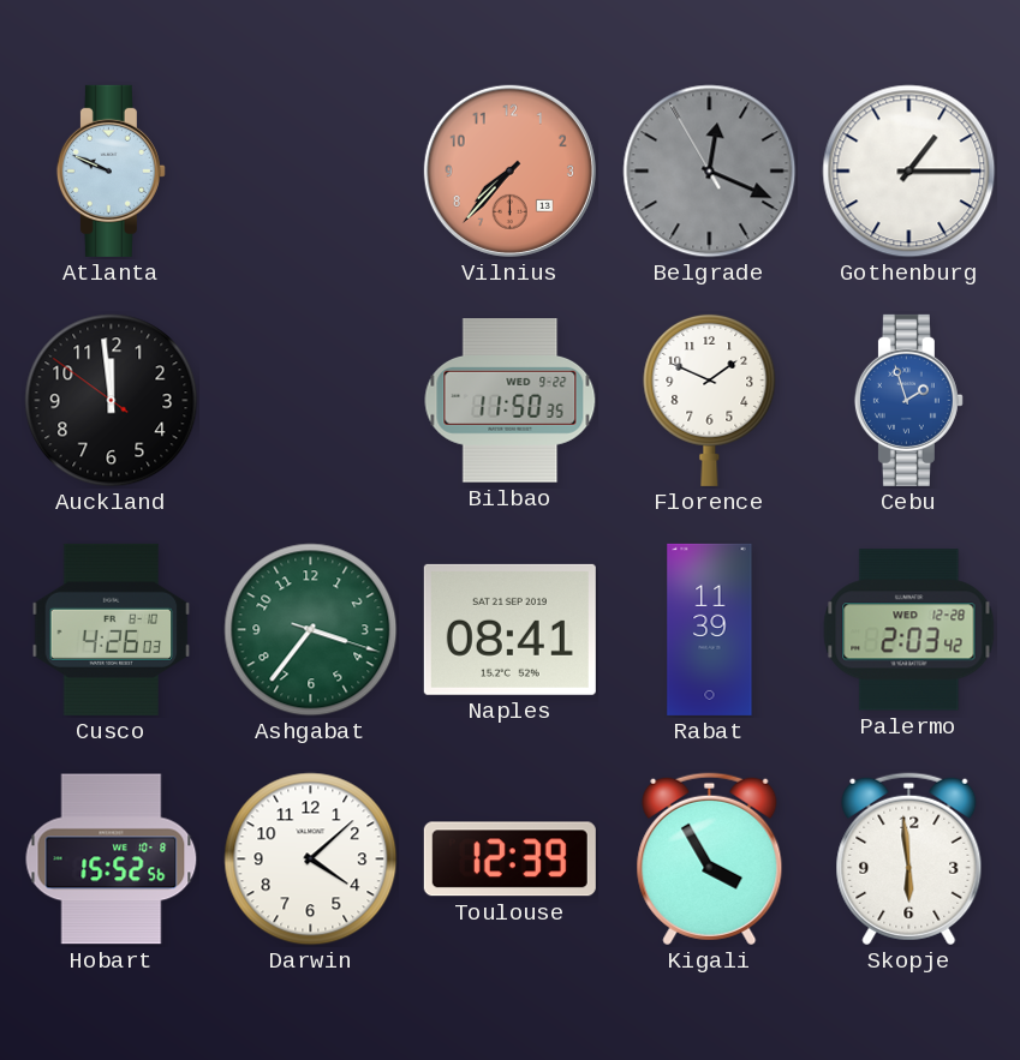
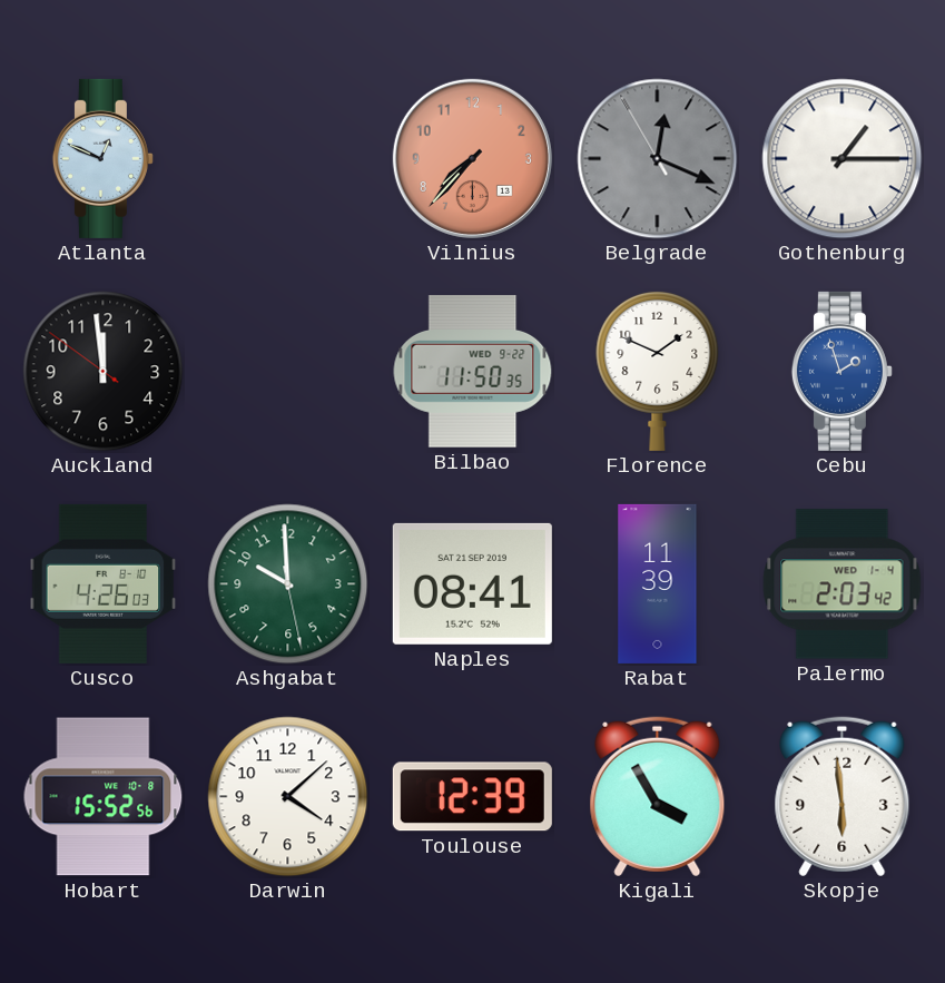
Atlanta: 9:49 -> 12:49 (102, 158)
Ashgabat: 3:36 -> 9:59 (288, 584)
Palermo date: WED 12-28 -> WED 1-4 (843, 584)
